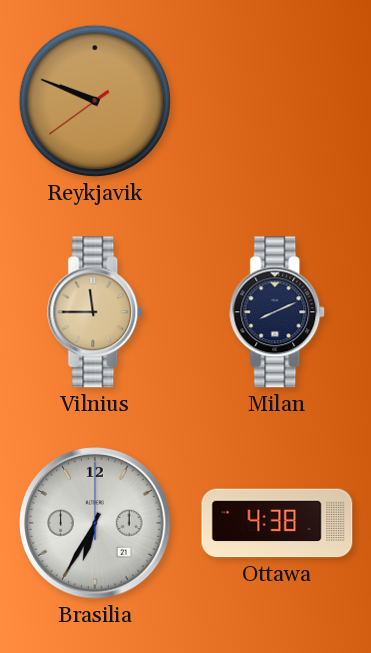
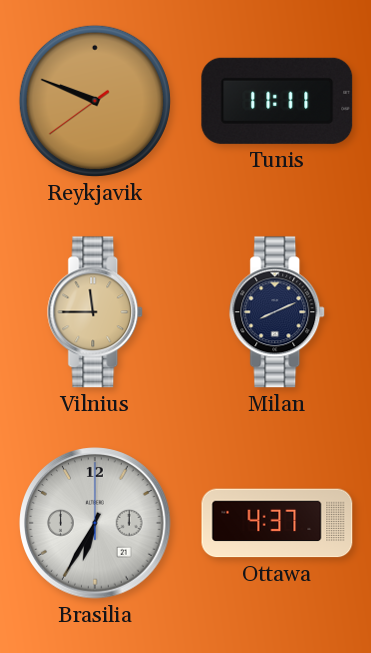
Tunis: none -> 11:11 (277, 101)
Ottawa: 4:38 -> 4:37 (277, 523)
